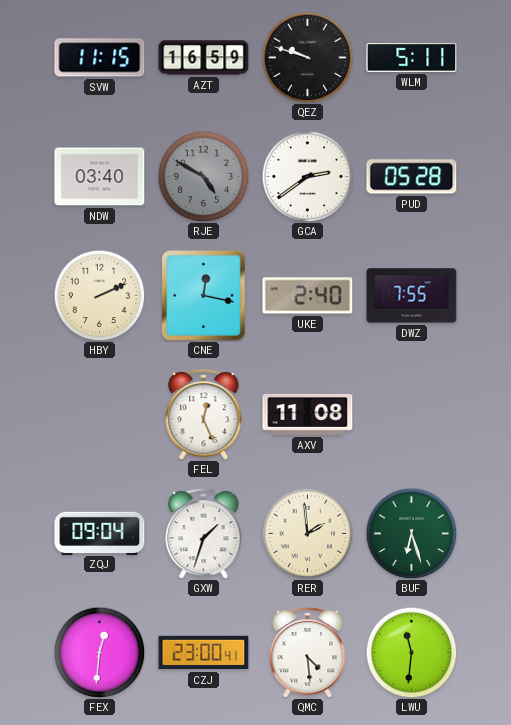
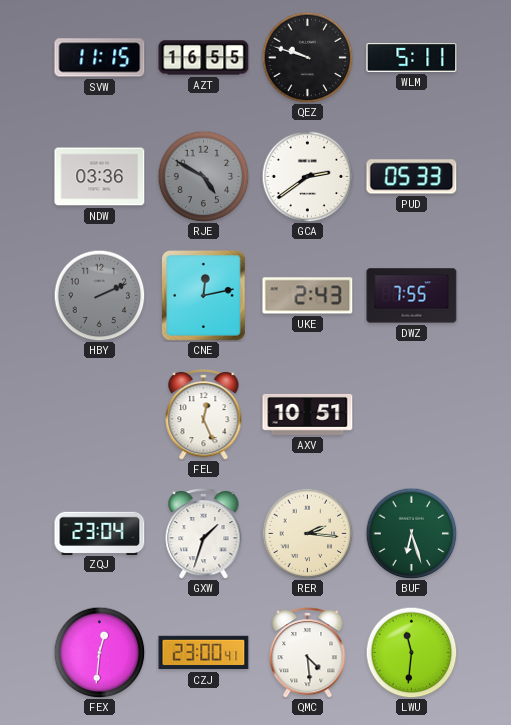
AZT: 16:59 -> 16:55 (204, 58)
NDW: 03:40 -> 03:36 (100, 177)
PUD: 05:28 -> 05:33 (412, 177)
HBY dial: cream -> grey (99, 295)
CNE: 12:17 -> 12:13 (204, 296)
UKE: 2:40 -> 2:43 (308, 296)
AXV: 11:08 -> 10:51 (308, 414)
ZQJ: 09:04 -> 23:04 (100, 533)
RER: 1:59 -> 2:16 (307, 533)
